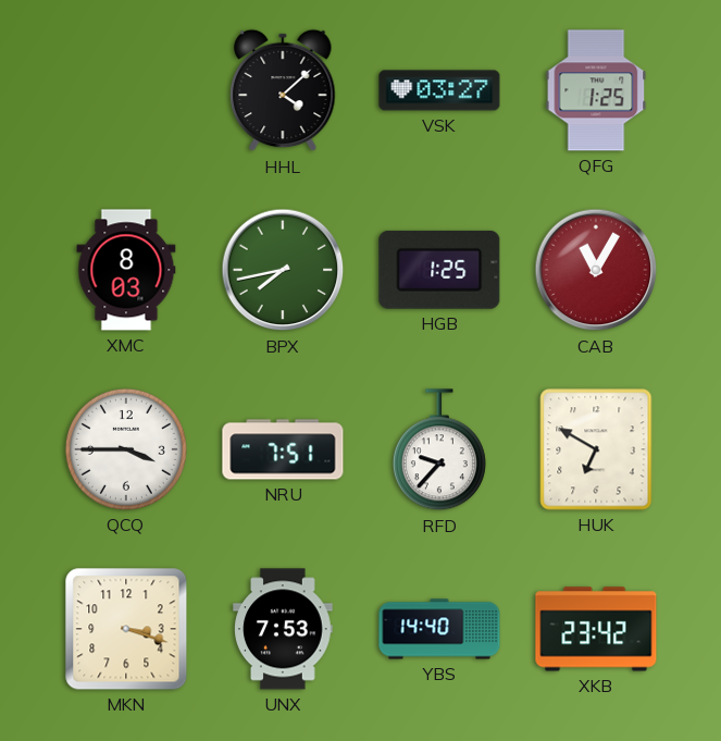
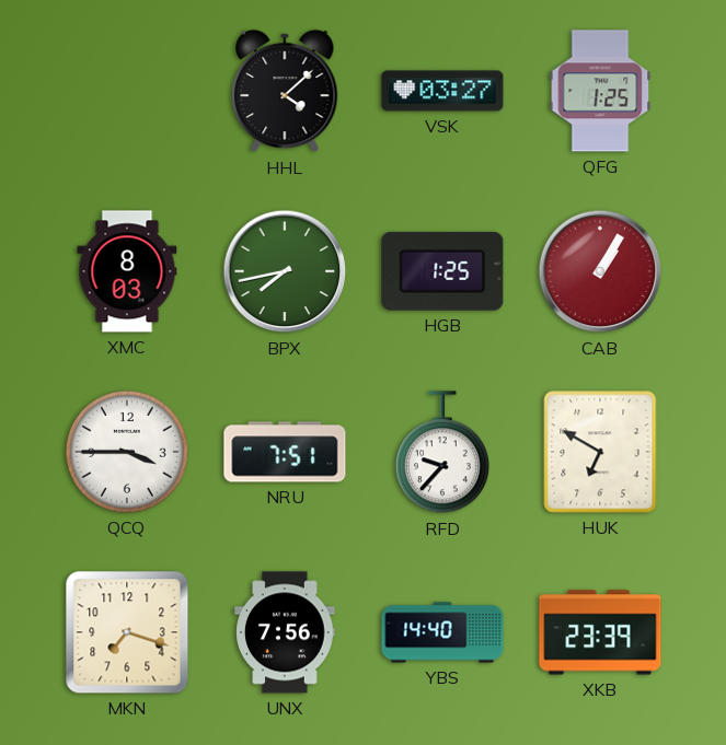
CAB: 11:05 -> 1:05 (600, 271)
MKN: 3:18 -> 7:18 (127, 632)
UNX: 7:53 -> 7:56 (285, 632)
XKB: 23:42 -> 23:39 (600, 632)
